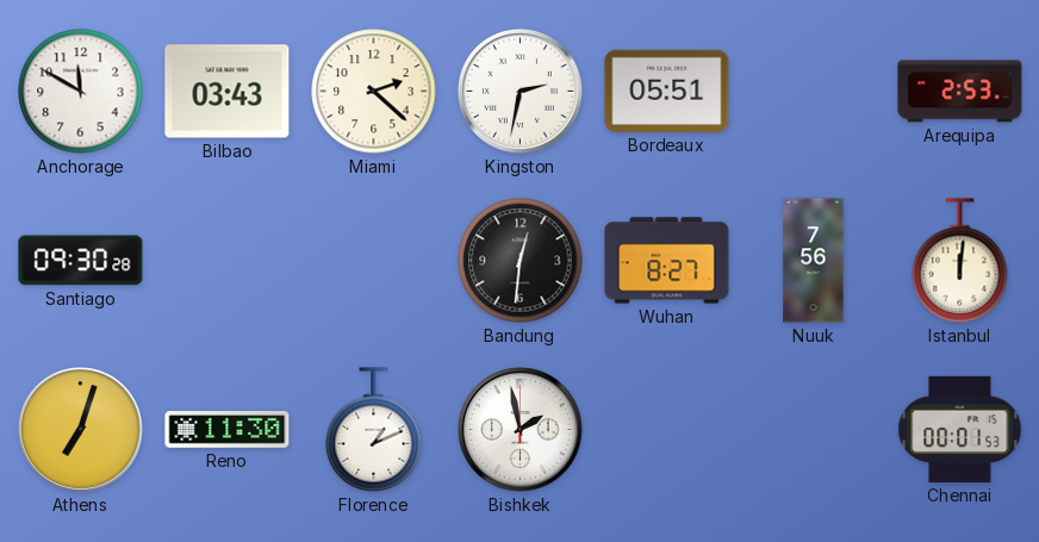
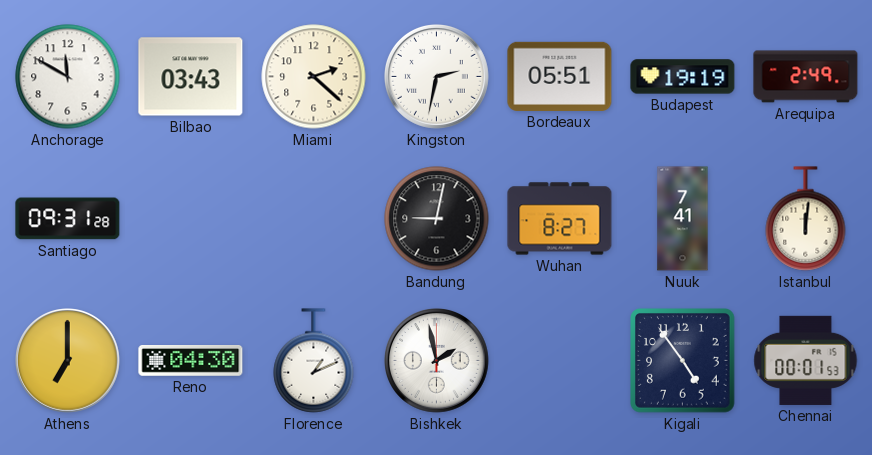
Budapest: none -> 19:19 (683, 77)
Arequipa: 2:53 -> 2:49 (806, 77)
Santiago: 09:30 -> 09:31 (68, 219)
Bandung: 12:31 -> 9:02 (437, 219)
Nuuk: 7:56 -> 7:41 (683, 219)
Athens: 7:03 -> 7:00 (68, 361)
Reno: 11:30 -> 04:30 (191, 361)
Kigali: none -> 4:54 (683, 361)
